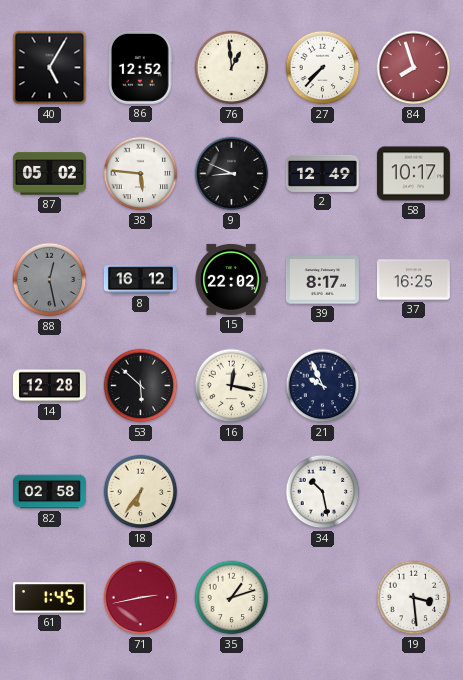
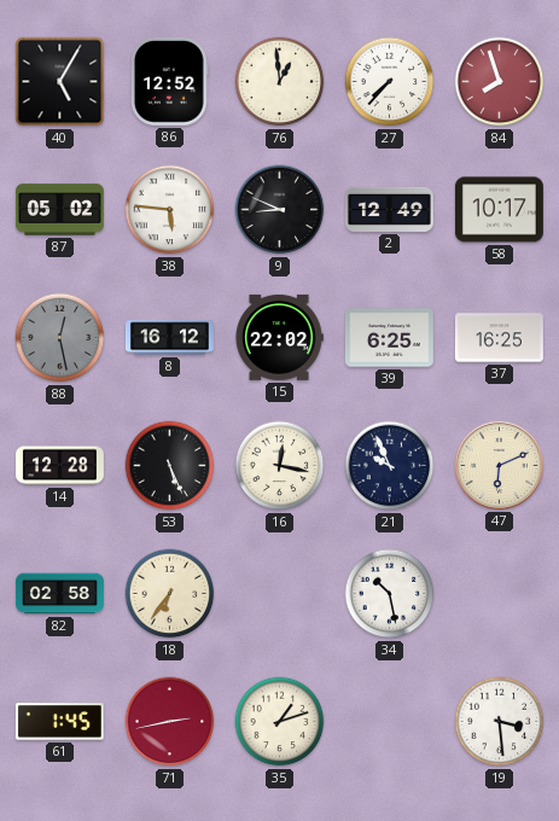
39: 8:17 -> 6:25 (389, 338)
53: 5:52 -> 5:26 (170, 466)
47: none -> 6:11 (499, 465)
